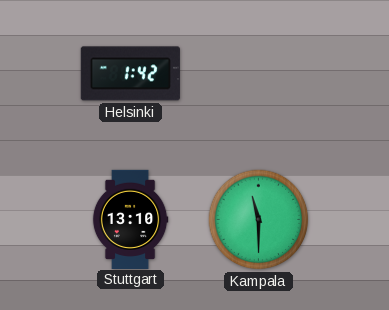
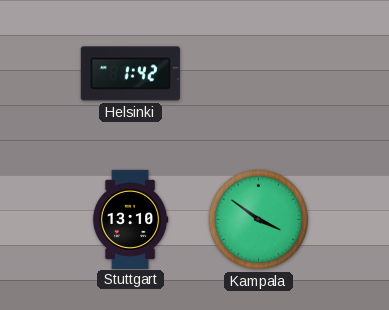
Kampala: 11:30 -> 3:51 (259, 220)
